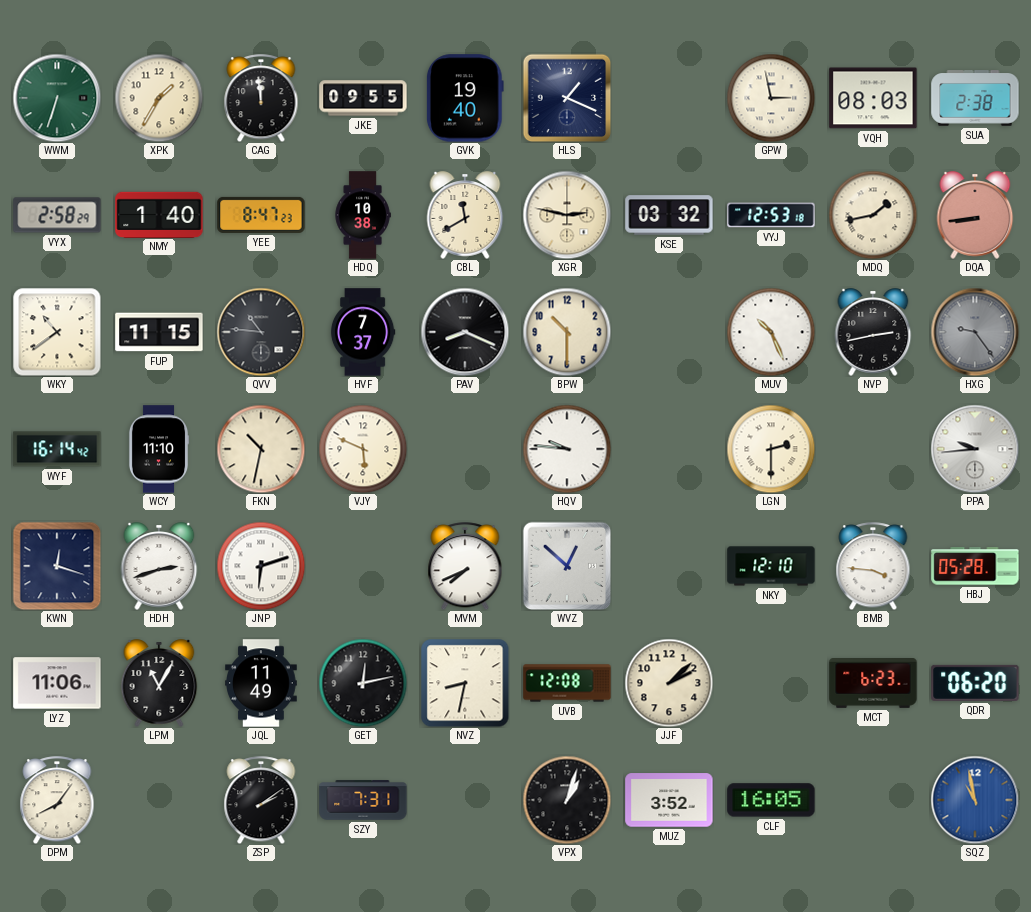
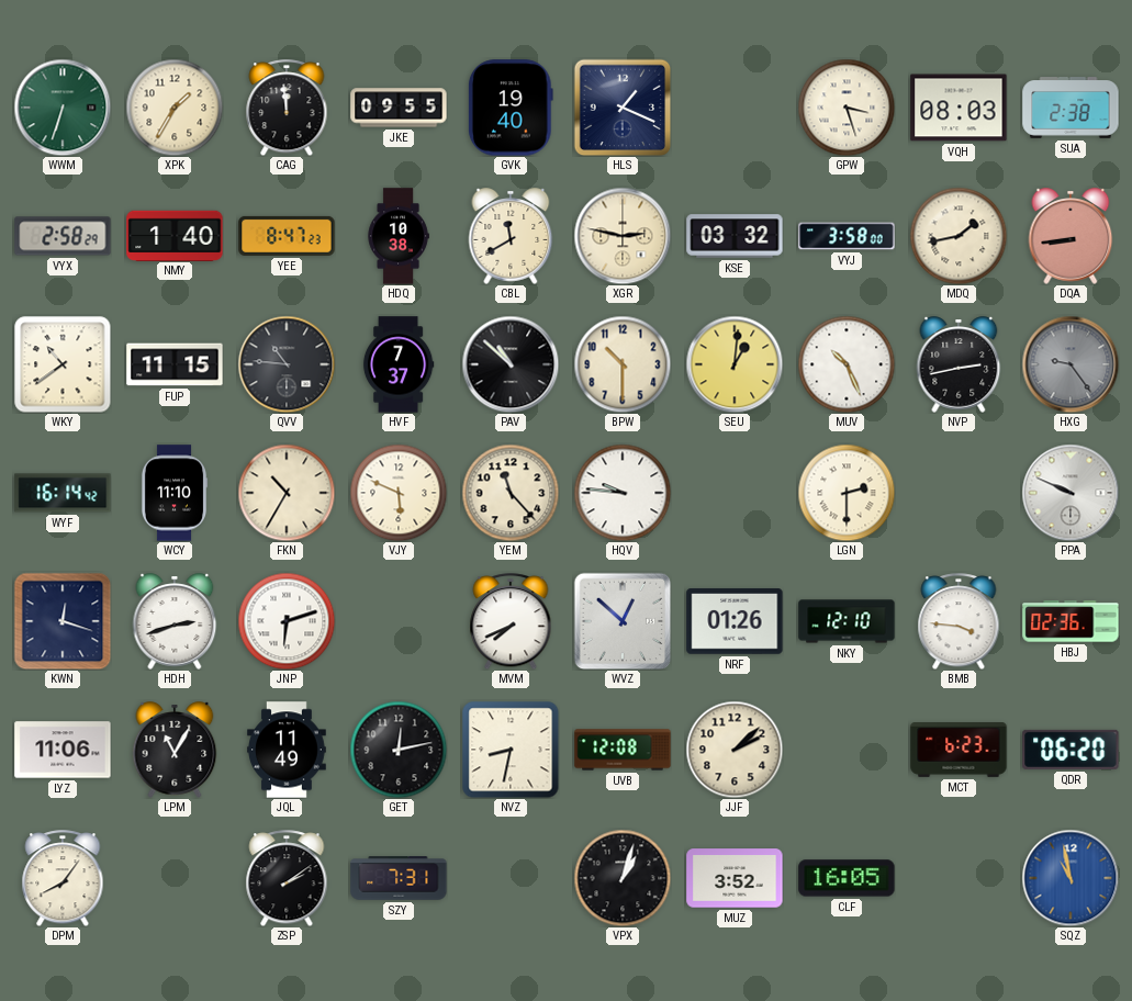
GPW: 2:58 -> 3:27 (847, 108)
VYJ: 12:53 -> 3:58 (847, 236)
PAV: 8:19 -> 10:52 (511, 364)
SEU: none -> 1:01 (735, 364)
FKN: 10:32 -> 10:35 (287, 493)
YEM: none -> 11:23 (511, 493)
PPA: 9:44 -> 9:49 (1071, 493)
NRF: none -> 01:26 (735, 621)
HBJ: 05:28 -> 02:36 (1071, 621)
